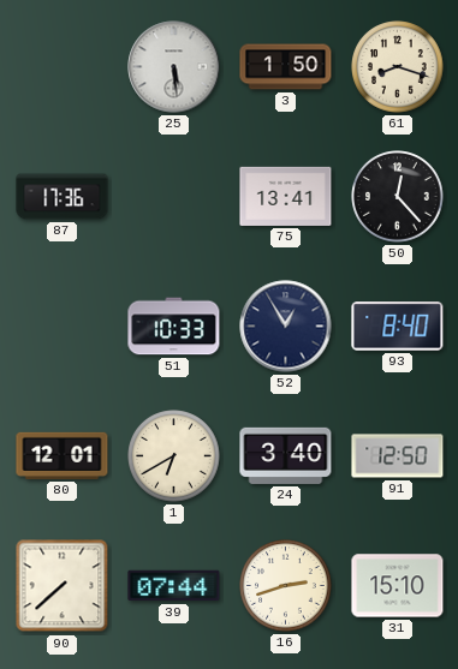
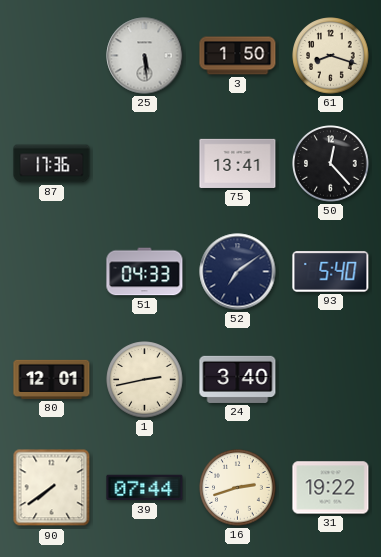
51: 10:33 -> 04:33 (145, 272)
52: 12:55 -> 7:09 (238, 272)
93: 8:40 -> 5:40 (331, 272)
1: 6:40 -> 2:43 (145, 380)
91: 12:50 -> none (398, 456)
90: 7:38 -> 7:39 (52, 488)
31: 15:10 -> 19:22 (331, 488)
